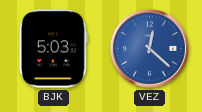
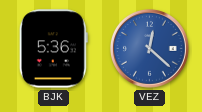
BJK: 5:03 -> 5:36 (53, 49)
